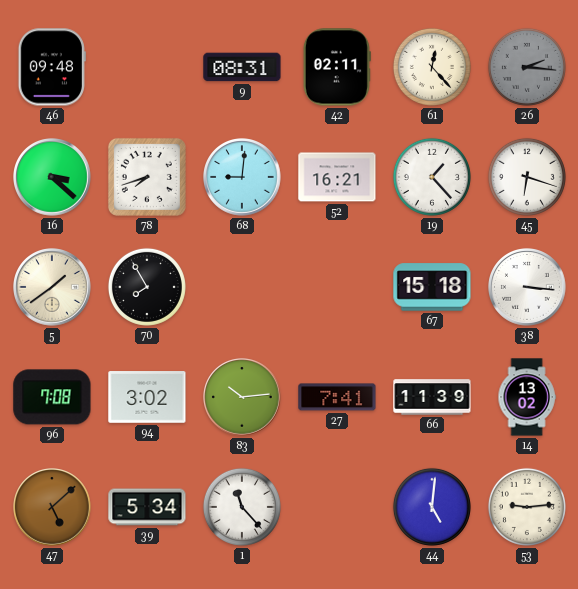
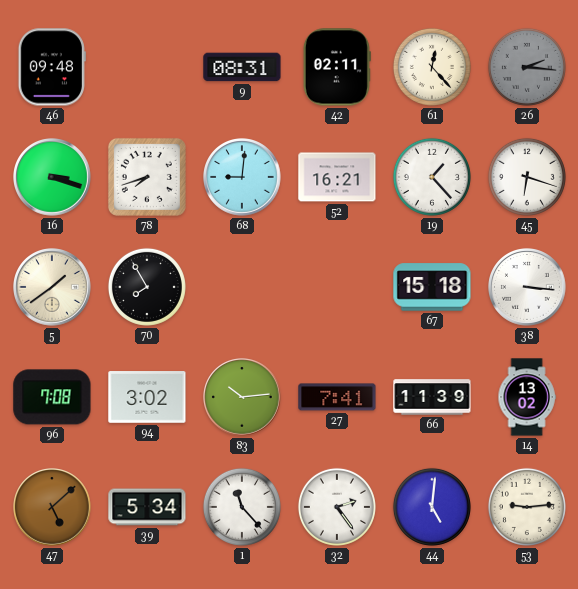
16: 3:22 -> 3:18 (52, 177)
32: none -> 2:24 (337, 507)
